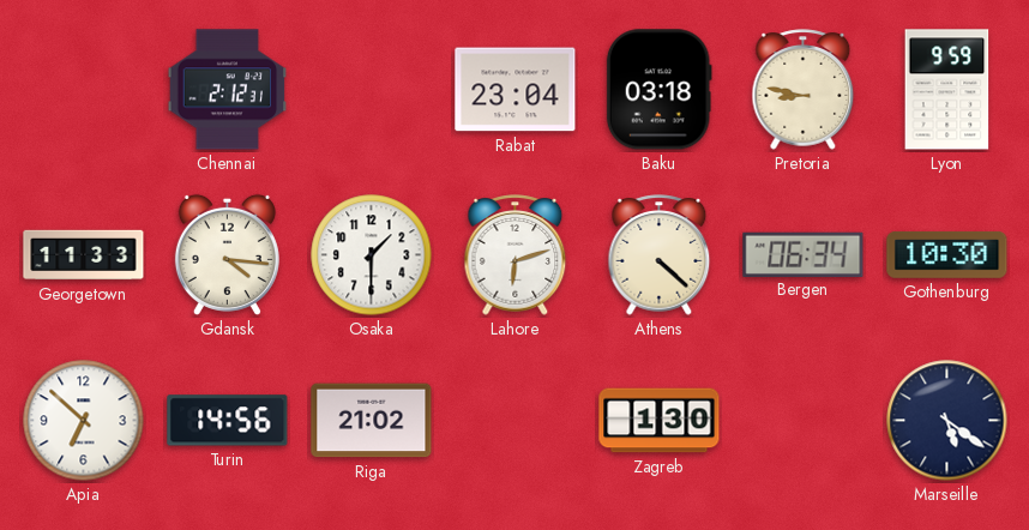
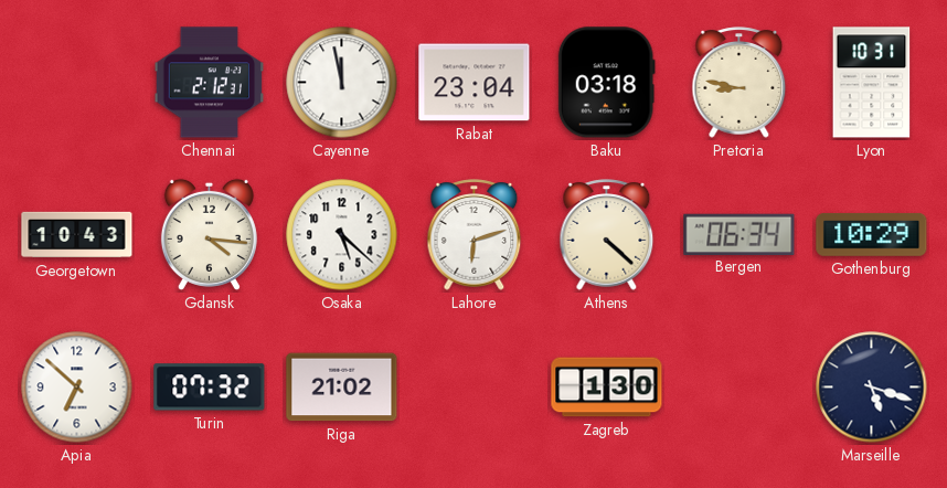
Cayenne: none -> 11:58 (342, 83)
Lyon: 9:59 -> 10:31 (872, 83)
Georgetown: 11:33 -> 10:43 (77, 235)
Osaka: 1:30 -> 5:22 (342, 235)
Gothenburg: 10:30 -> 10:29 (872, 234)
Turin: 14:56 -> 07:32 (210, 388)
Marseille: 5:21 -> 5:18 (872, 388)
